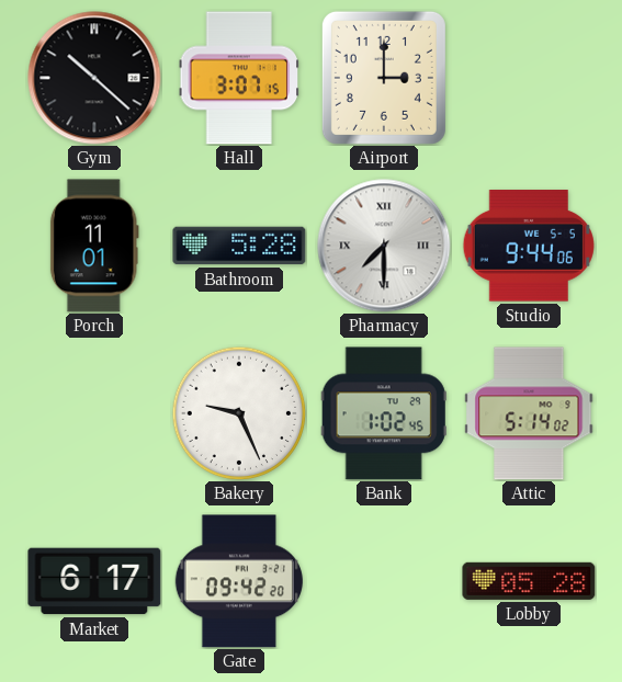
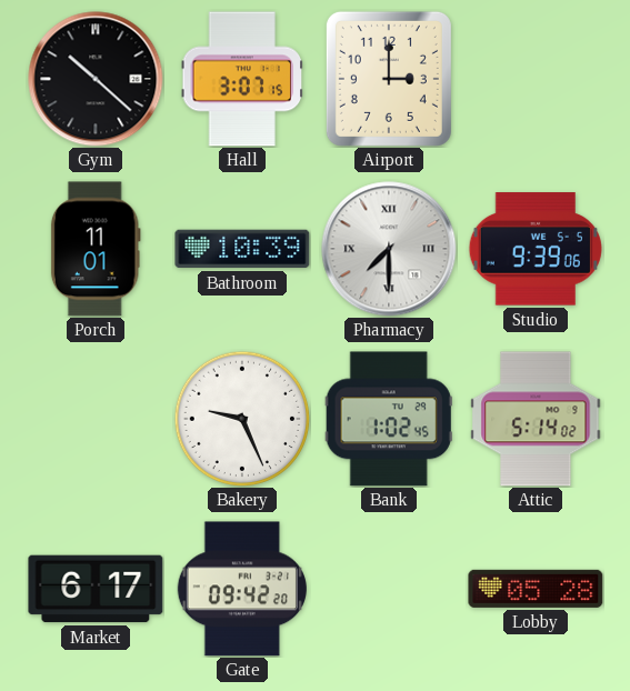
Bathroom: 5:28 -> 10:39 (242, 249)
Studio: 9:44 -> 9:39 (536, 249)
